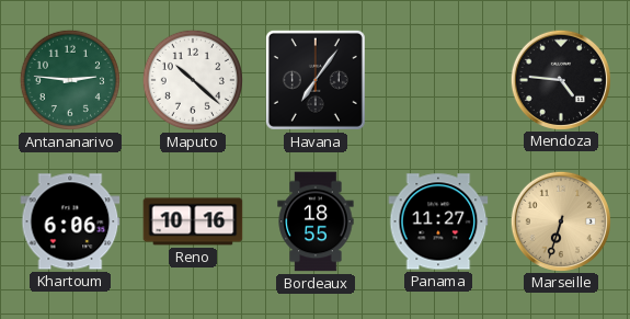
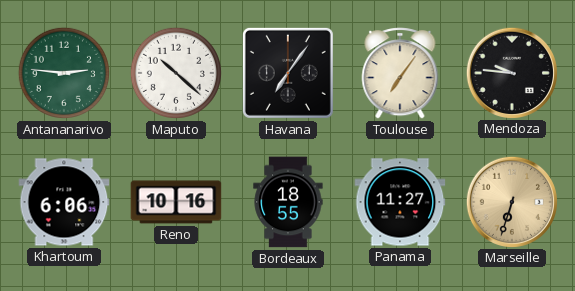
Toulouse: none -> 7:06 (400, 73)
Mendoza: 4:46 -> 9:46 (511, 72)
